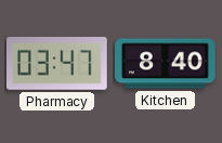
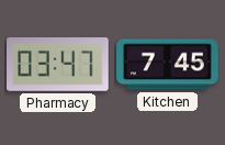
Kitchen: 8:40 -> 7:45 (168, 65)
